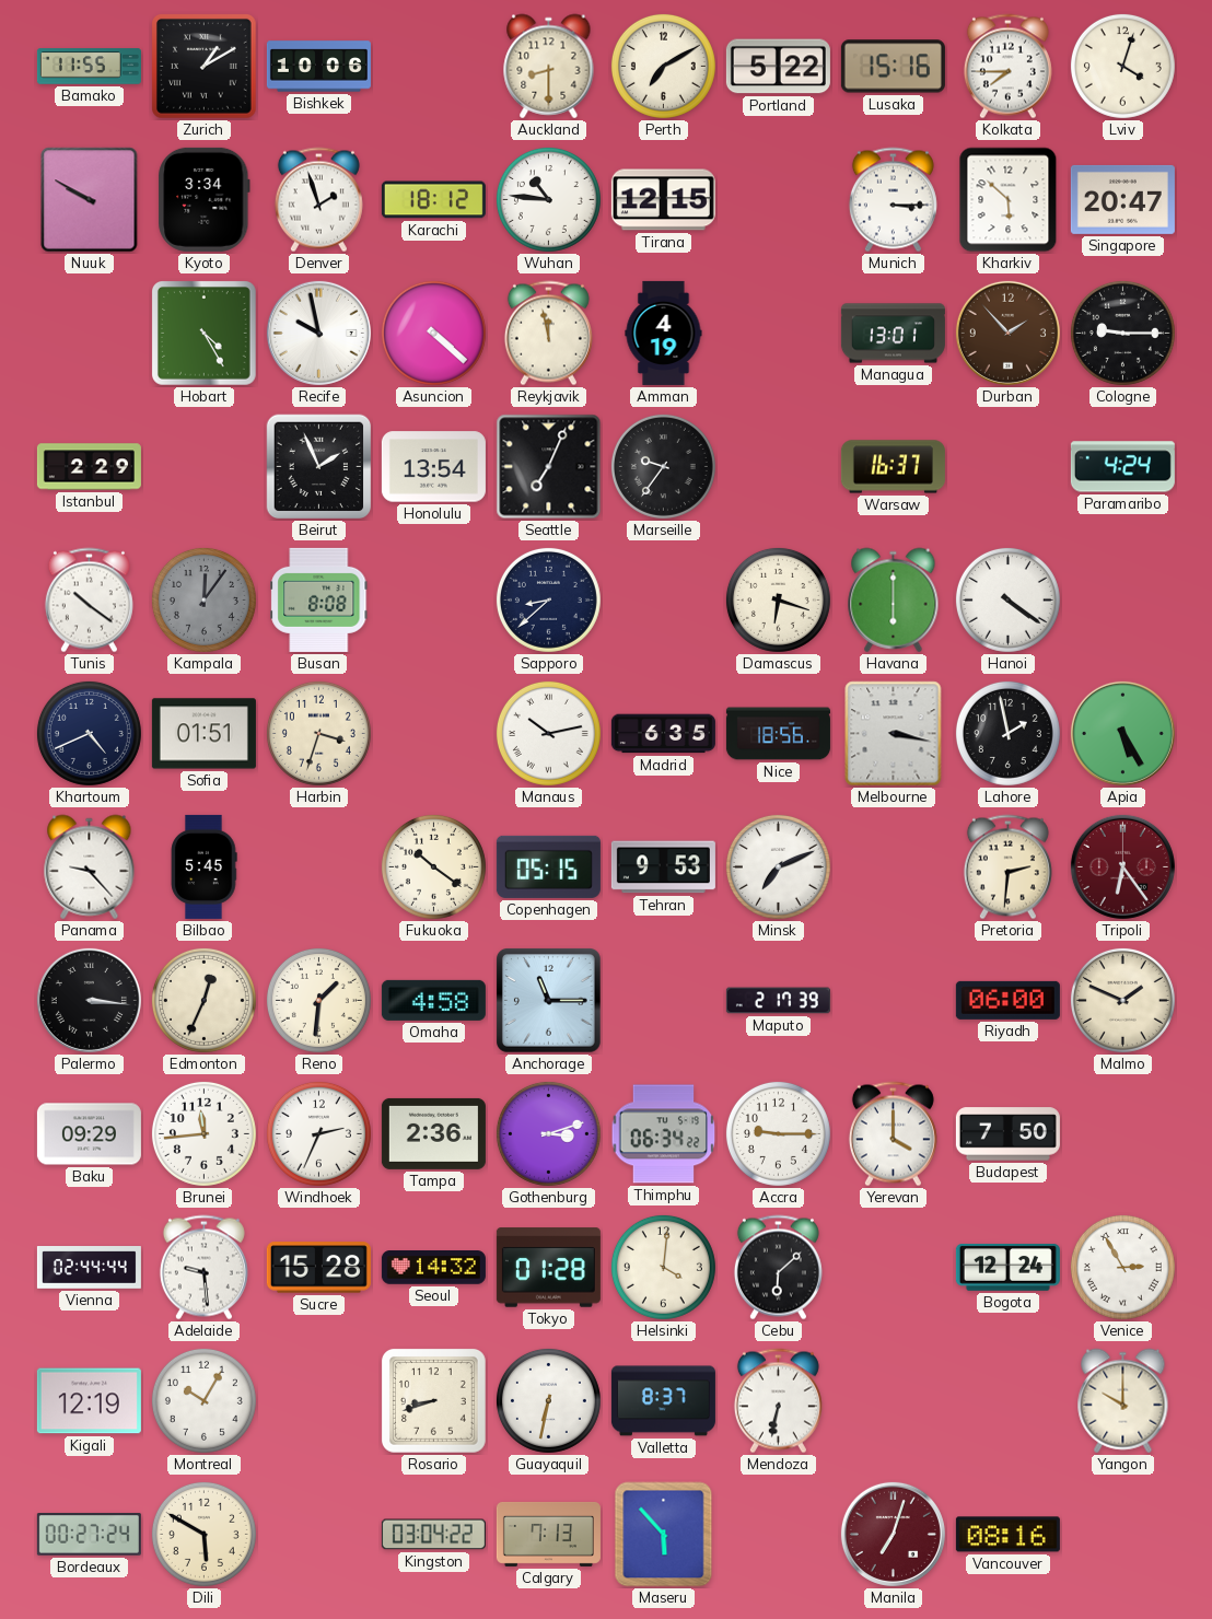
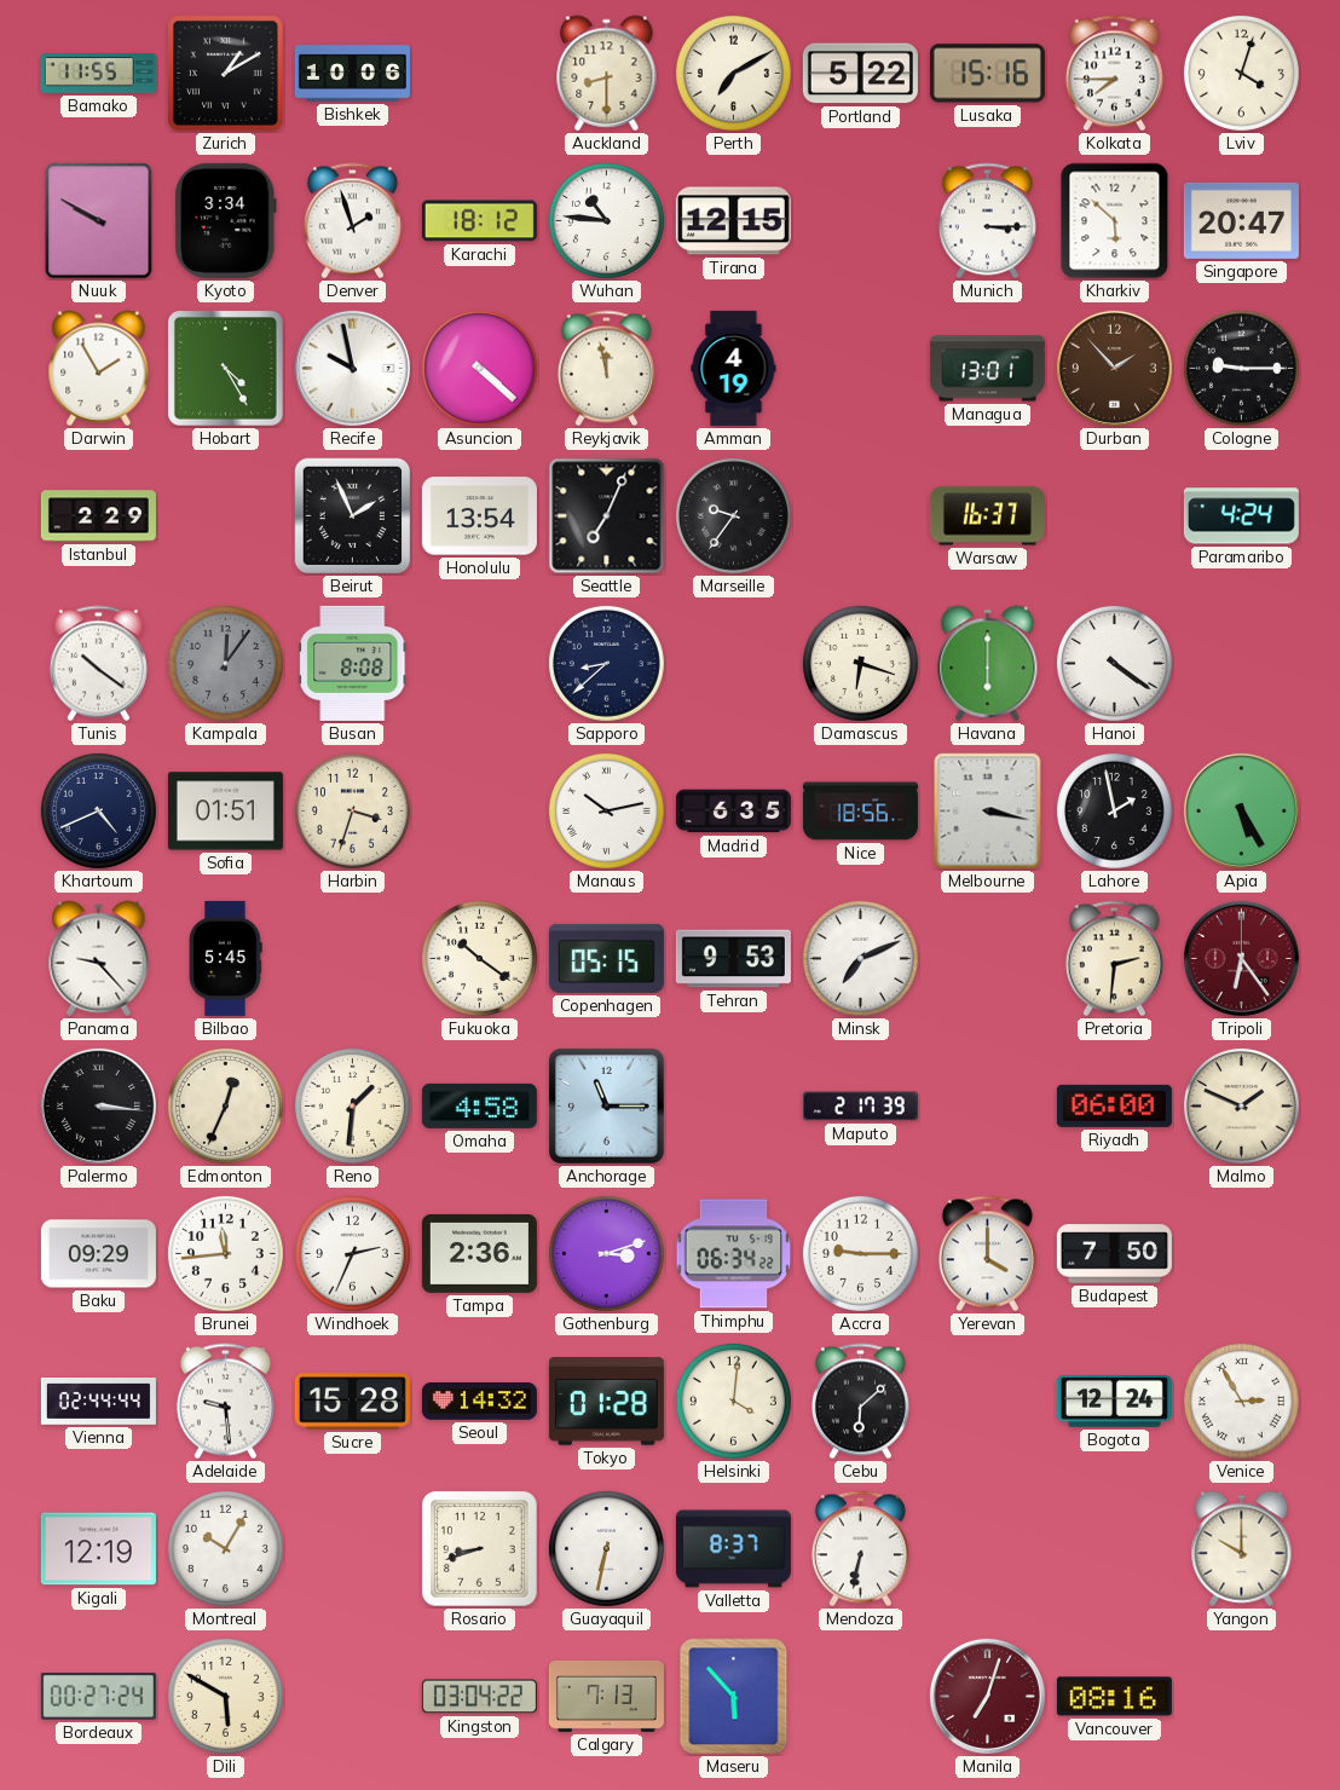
Darwin: none -> 1:55 (99, 369)
